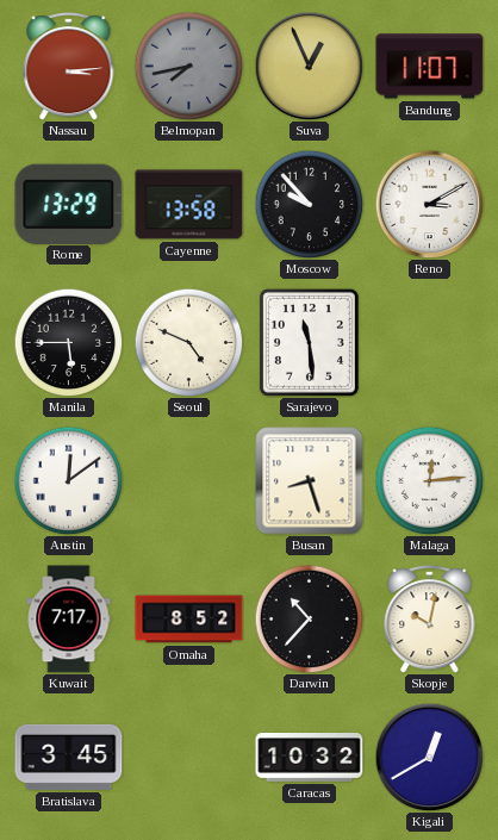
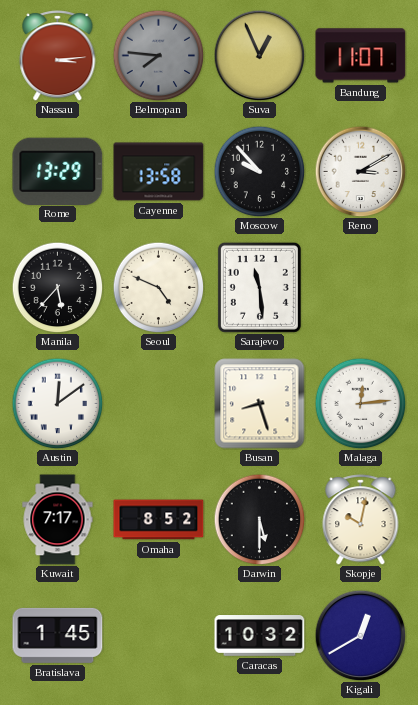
Belmopan: 7:43 -> 7:46 (158, 55)
Manila: 5:45 -> 5:37 (57, 287)
Darwin: 10:37 -> 5:30 (259, 519)
Bratislava: 3:45 -> 1:45 (58, 635)
